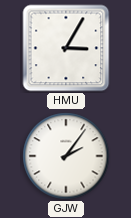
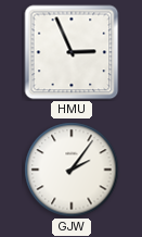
HMU: 3:05 -> 2:56 (72, 52)
